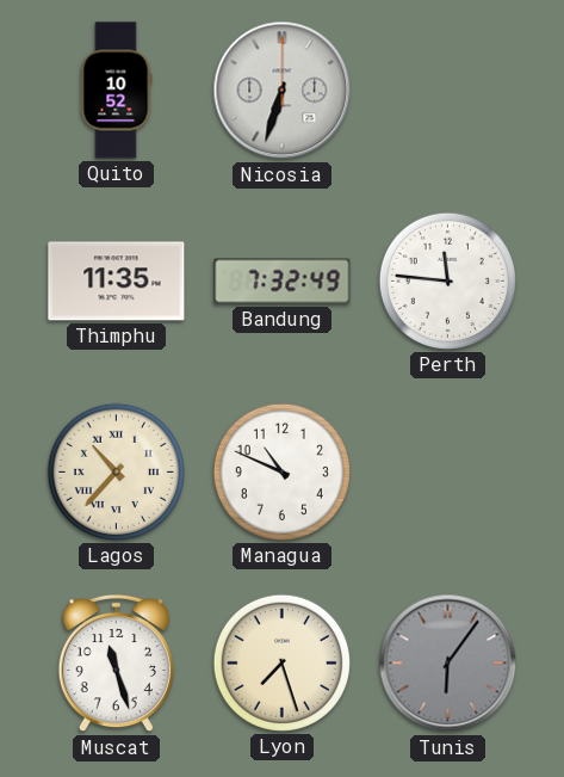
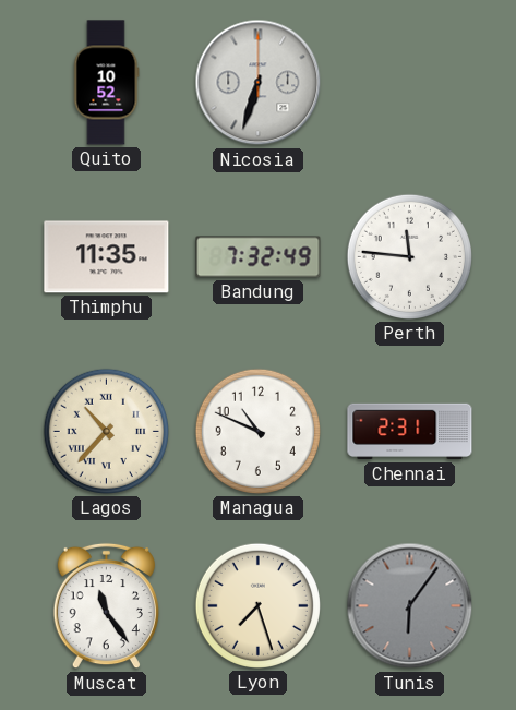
Chennai: none -> 2:31 (410, 432)
Muscat: 11:27 -> 11:24 (106, 606)
